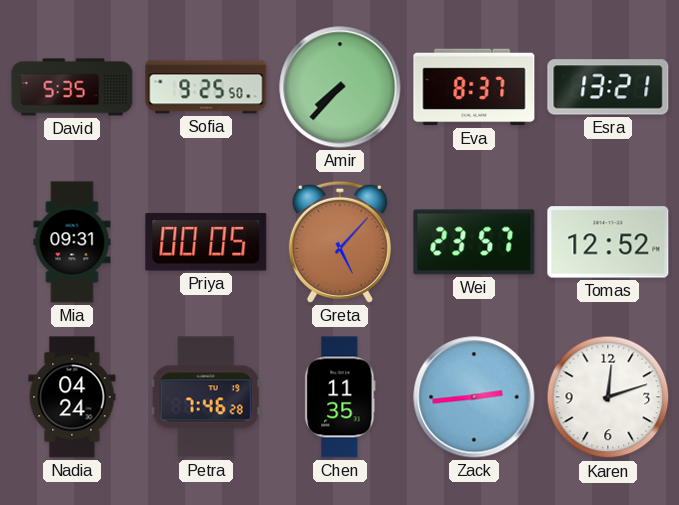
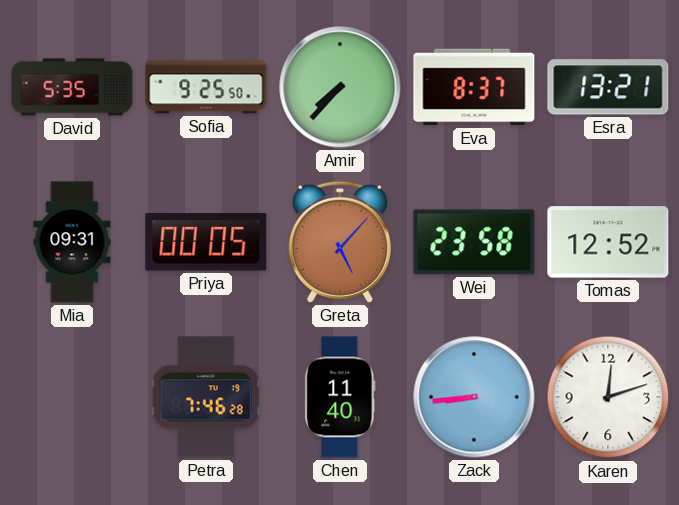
Wei: 23:57 -> 23:58 (474, 242)
Nadia: 04:24 -> none (72, 397)
Chen: 11:35 -> 11:40 (340, 397)
Zack: 2:44 -> 8:44 (474, 397)
